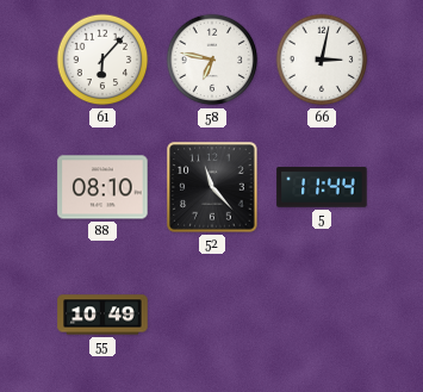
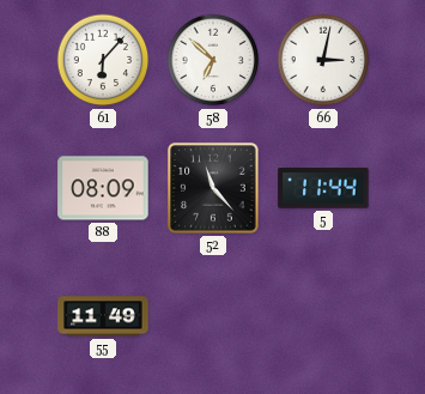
58: 6:47 -> 6:52 (213, 60)
88: 08:10 -> 08:09 (103, 188)
55: 10:49 -> 11:49 (103, 316)
